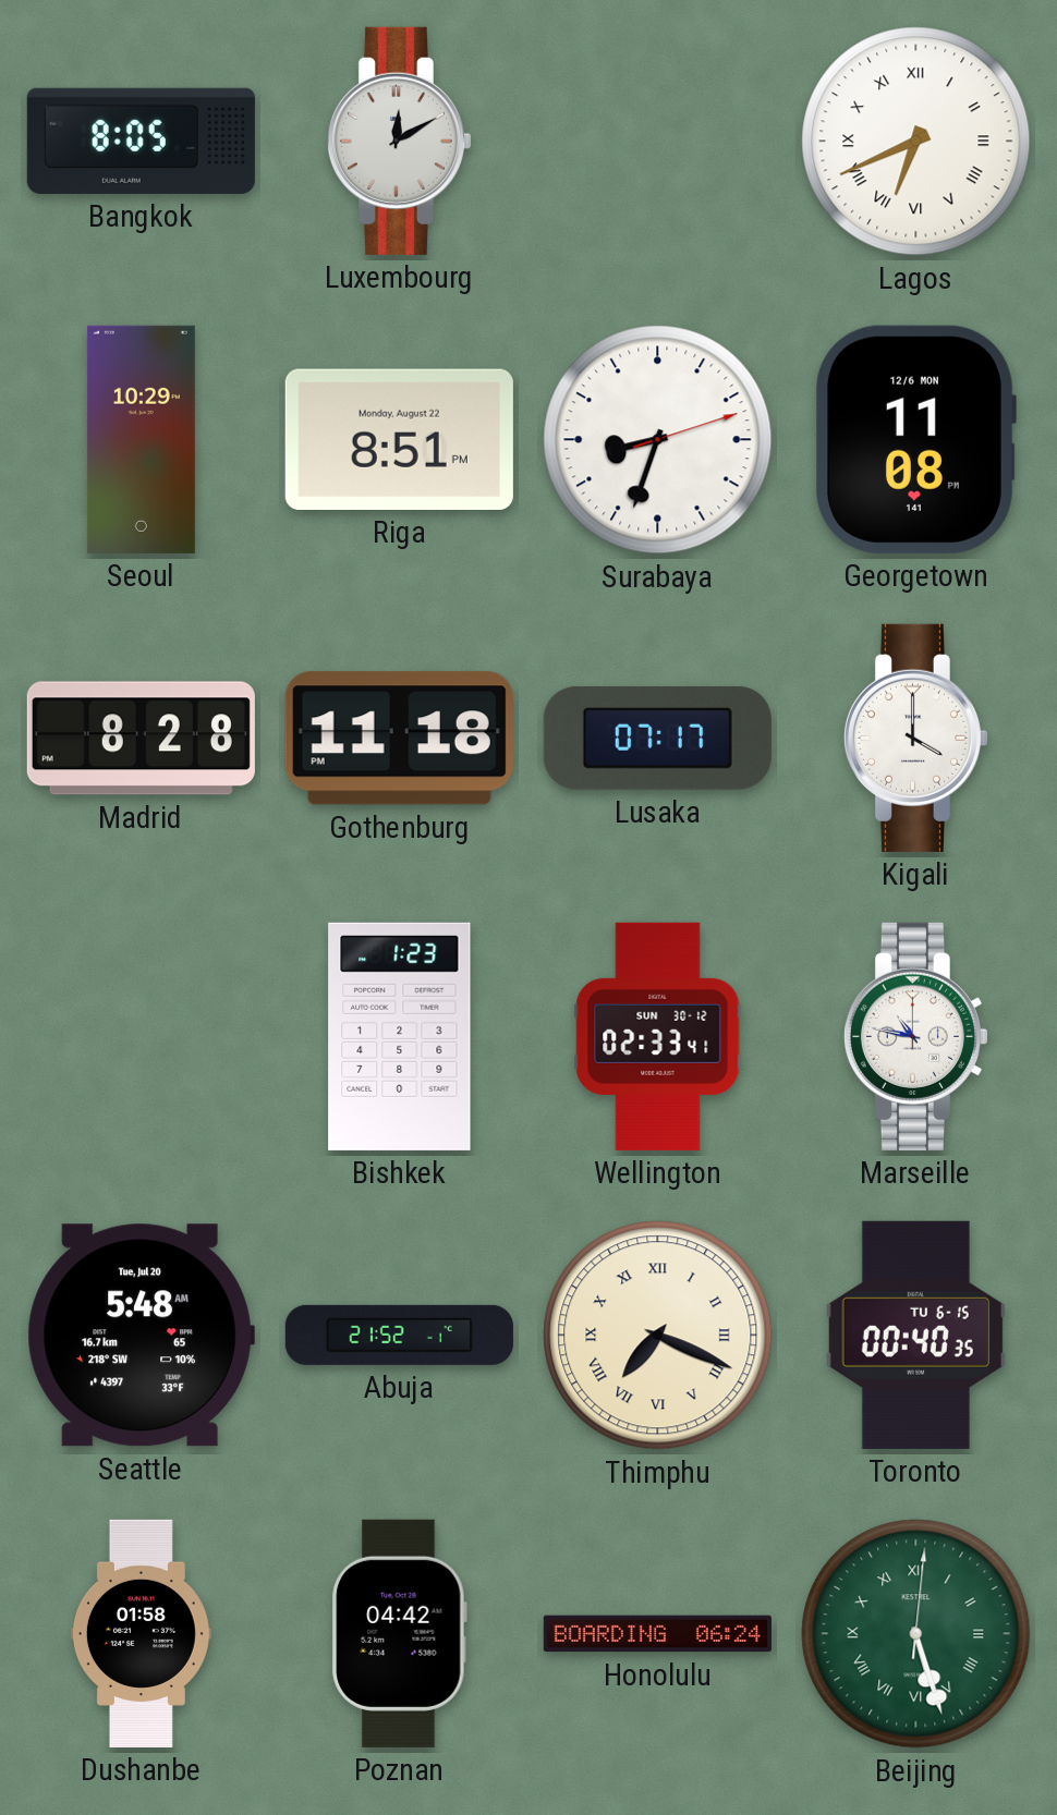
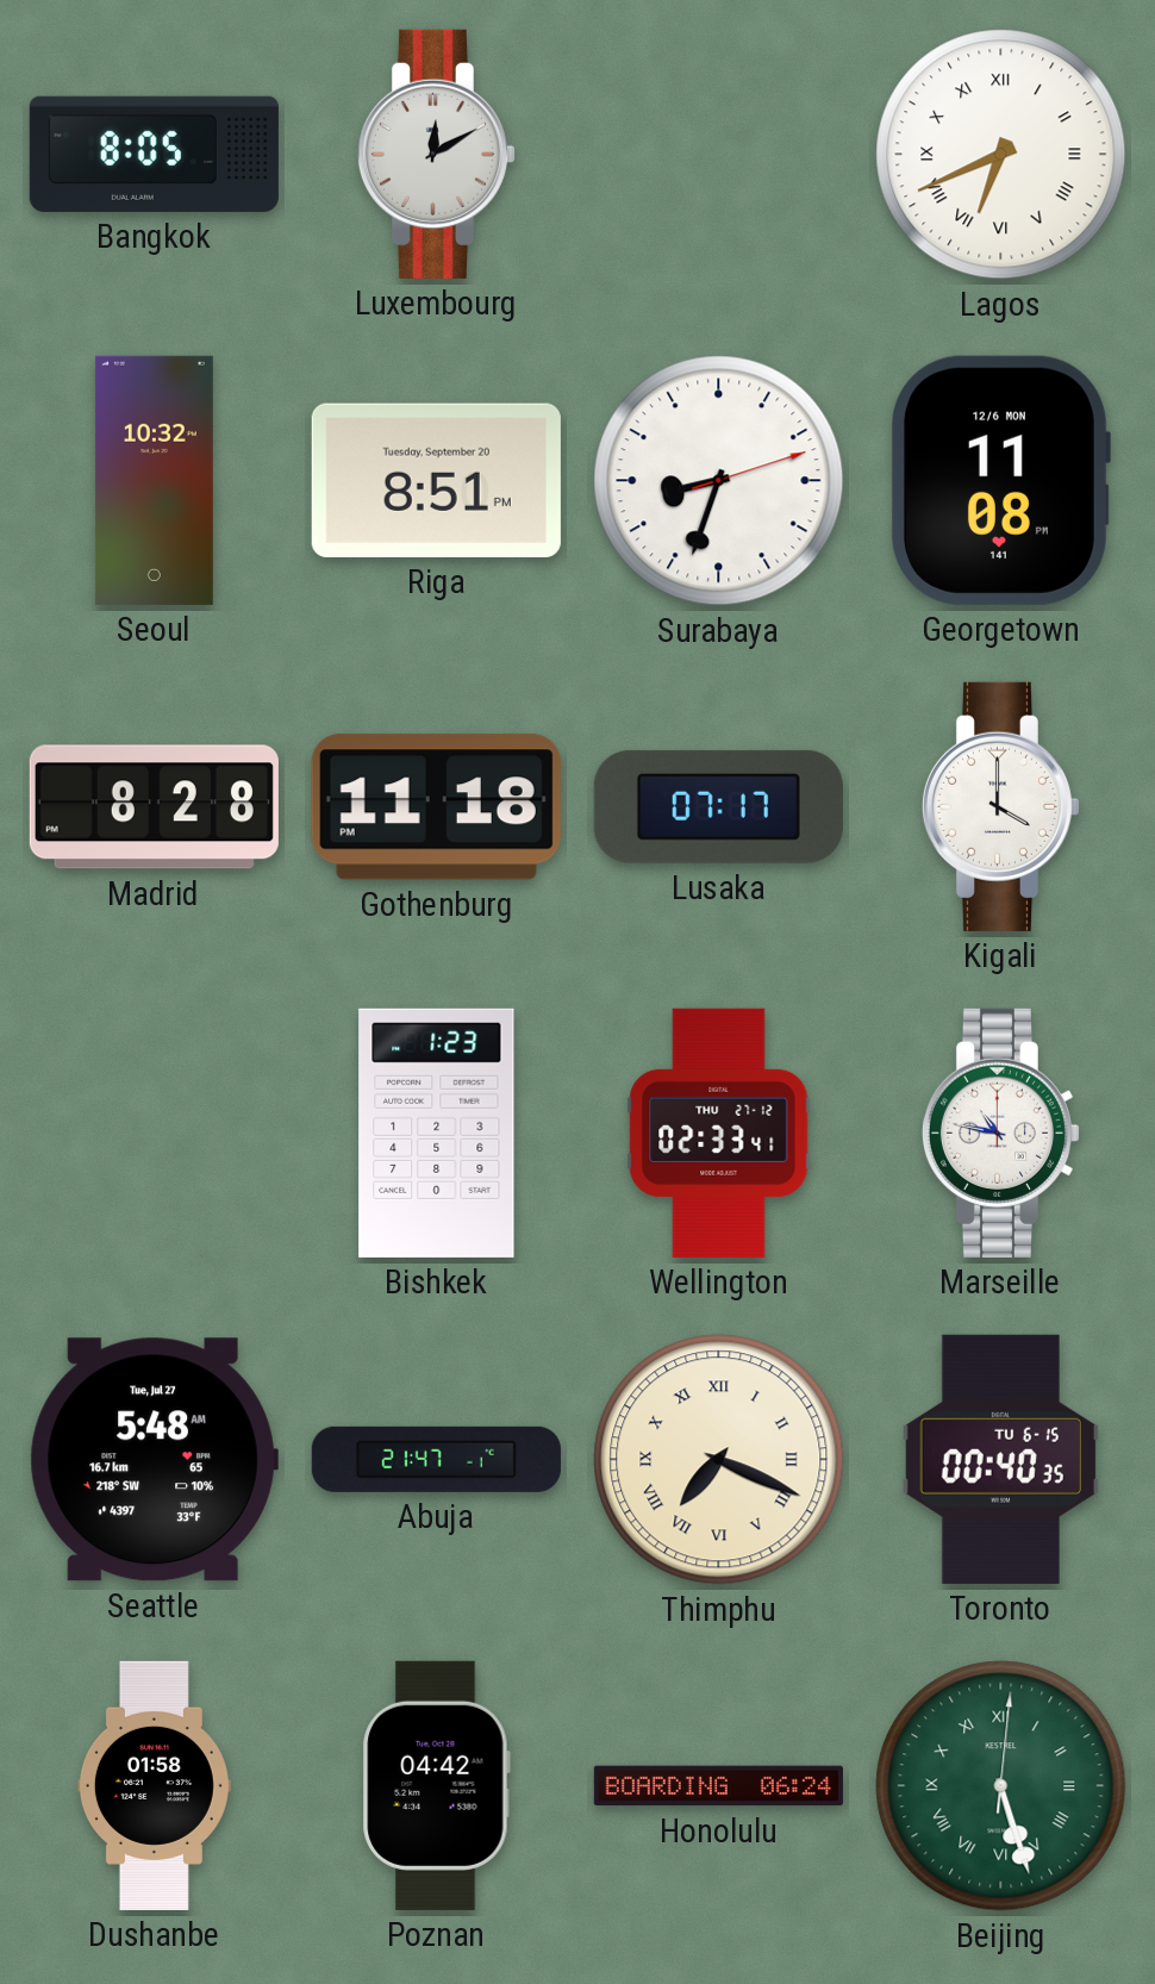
Seoul: 10:29 -> 10:32 (154, 480)
Riga date: Monday, August 22 -> Tuesday, September 20 (436, 480)
Wellington date: SUN 30-12 -> THU 27-12 (719, 1133)
Seattle date: Tue, Jul 20 -> Tue, Jul 27 (154, 1460)
Abuja: 21:52 -> 21:47 (436, 1459)
